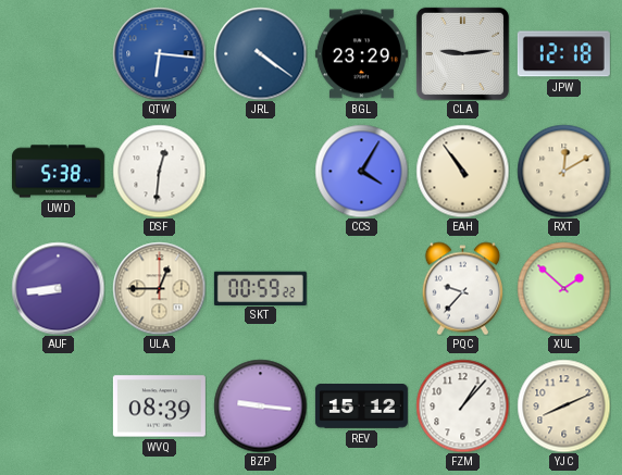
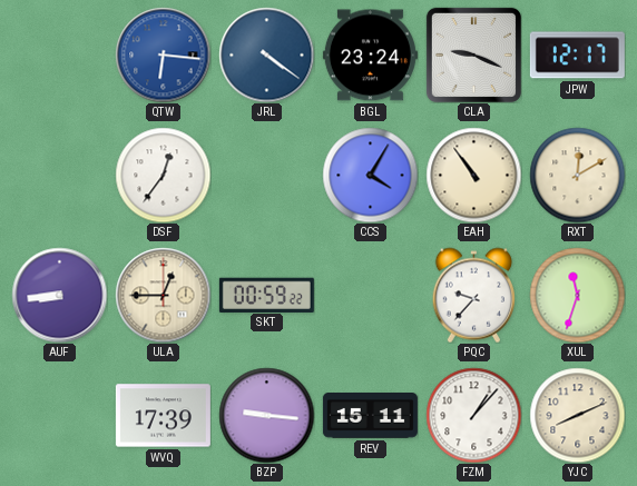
BGL: 23:29 -> 23:24 (370, 56)
CLA: 9:14 -> 9:19 (473, 54)
JPW: 12:18 -> 12:17 (577, 56)
UWD: 5:38 -> none (58, 172)
DSF: 12:31 -> 12:36 (163, 175)
XUL: 1:52 -> 11:33 (577, 295)
WVQ: 08:39 -> 17:39 (163, 416)
REV: 15:12 -> 15:11 (370, 416)
